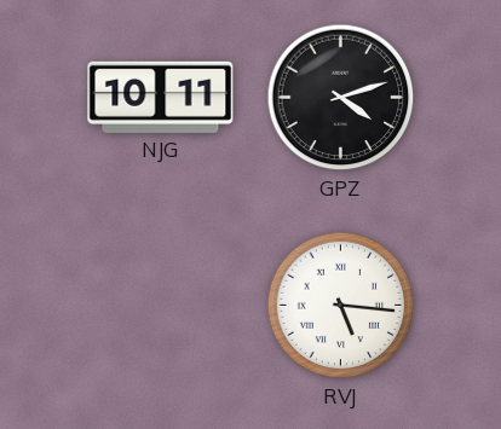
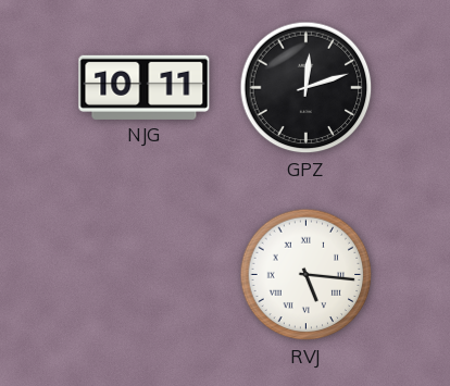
GPZ: 4:12 -> 12:12 (307, 88)
